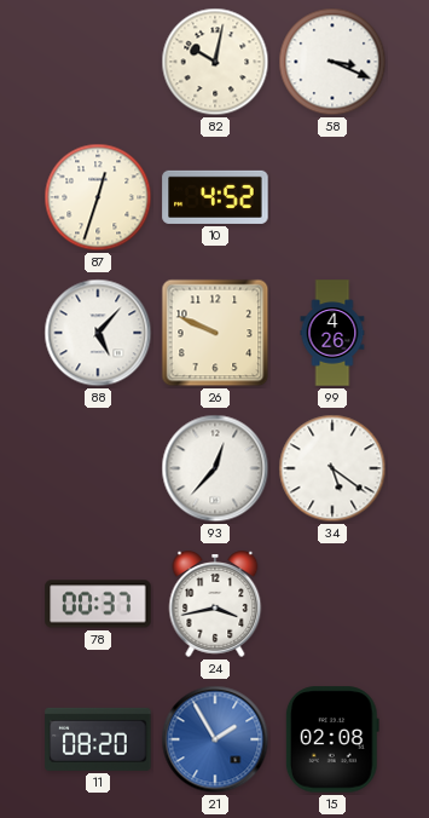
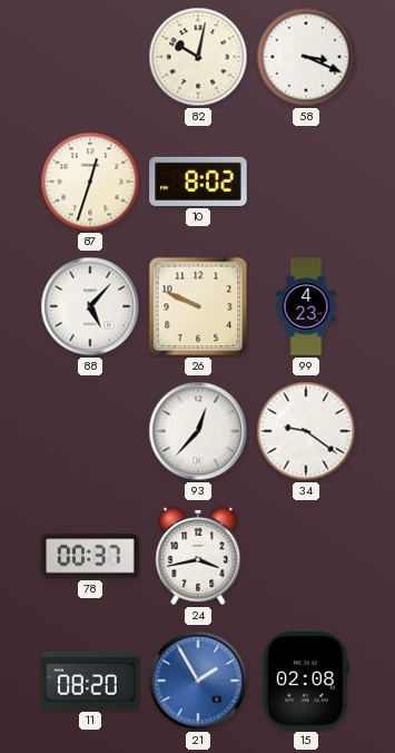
10: 4:52 -> 8:02 (198, 182)
99: 4:26 -> 4:23 (306, 306)
34: 5:21 -> 9:21 (306, 431)
